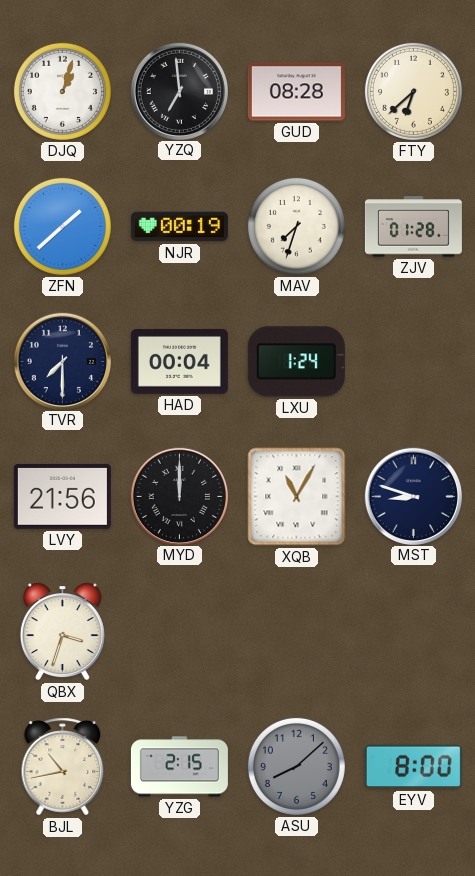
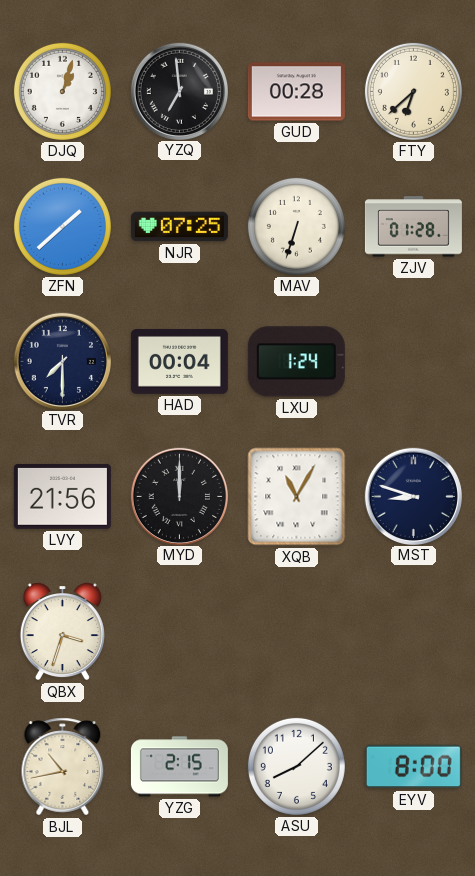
GUD: 08:28 -> 00:28 (296, 92)
NJR: 00:19 -> 07:25 (179, 227)
MAV: 7:33 -> 6:33 (296, 226)
ASU dial: grey -> white (296, 766)
